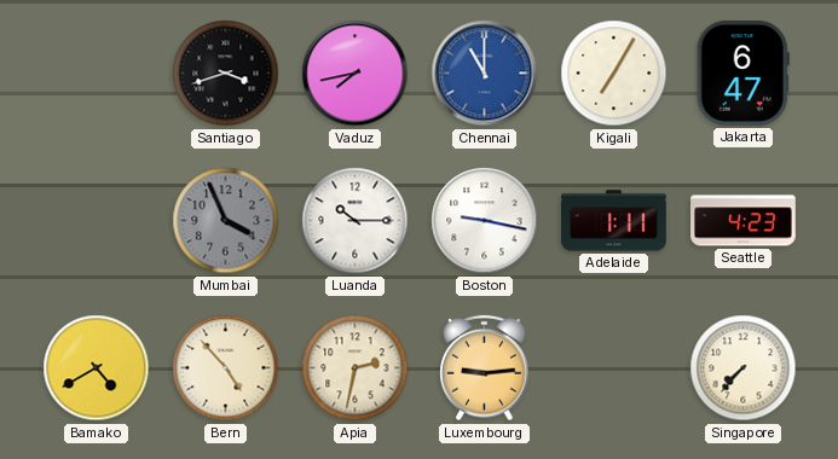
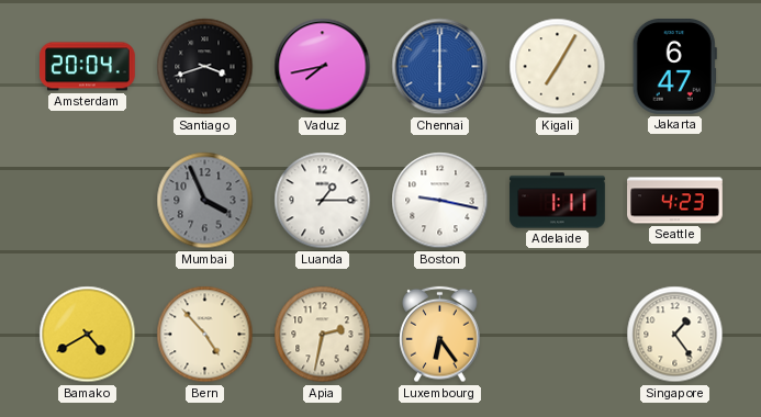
Amsterdam: none -> 20:04 (88, 67)
Chennai: 11:00 -> 6:00 (440, 67)
Luanda: 10:15 -> 1:15 (323, 201)
Luxembourg: 9:14 -> 6:24 (440, 335)
Singapore: 7:37 -> 1:24 (675, 335)
